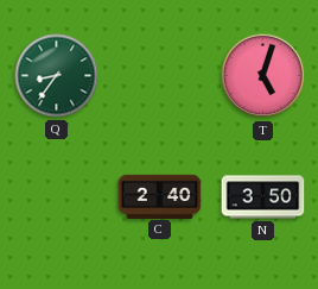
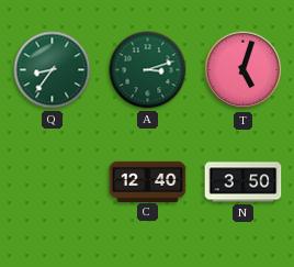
A: none -> 3:12 (148, 70)
C: 2:40 -> 12:40 (148, 181)
